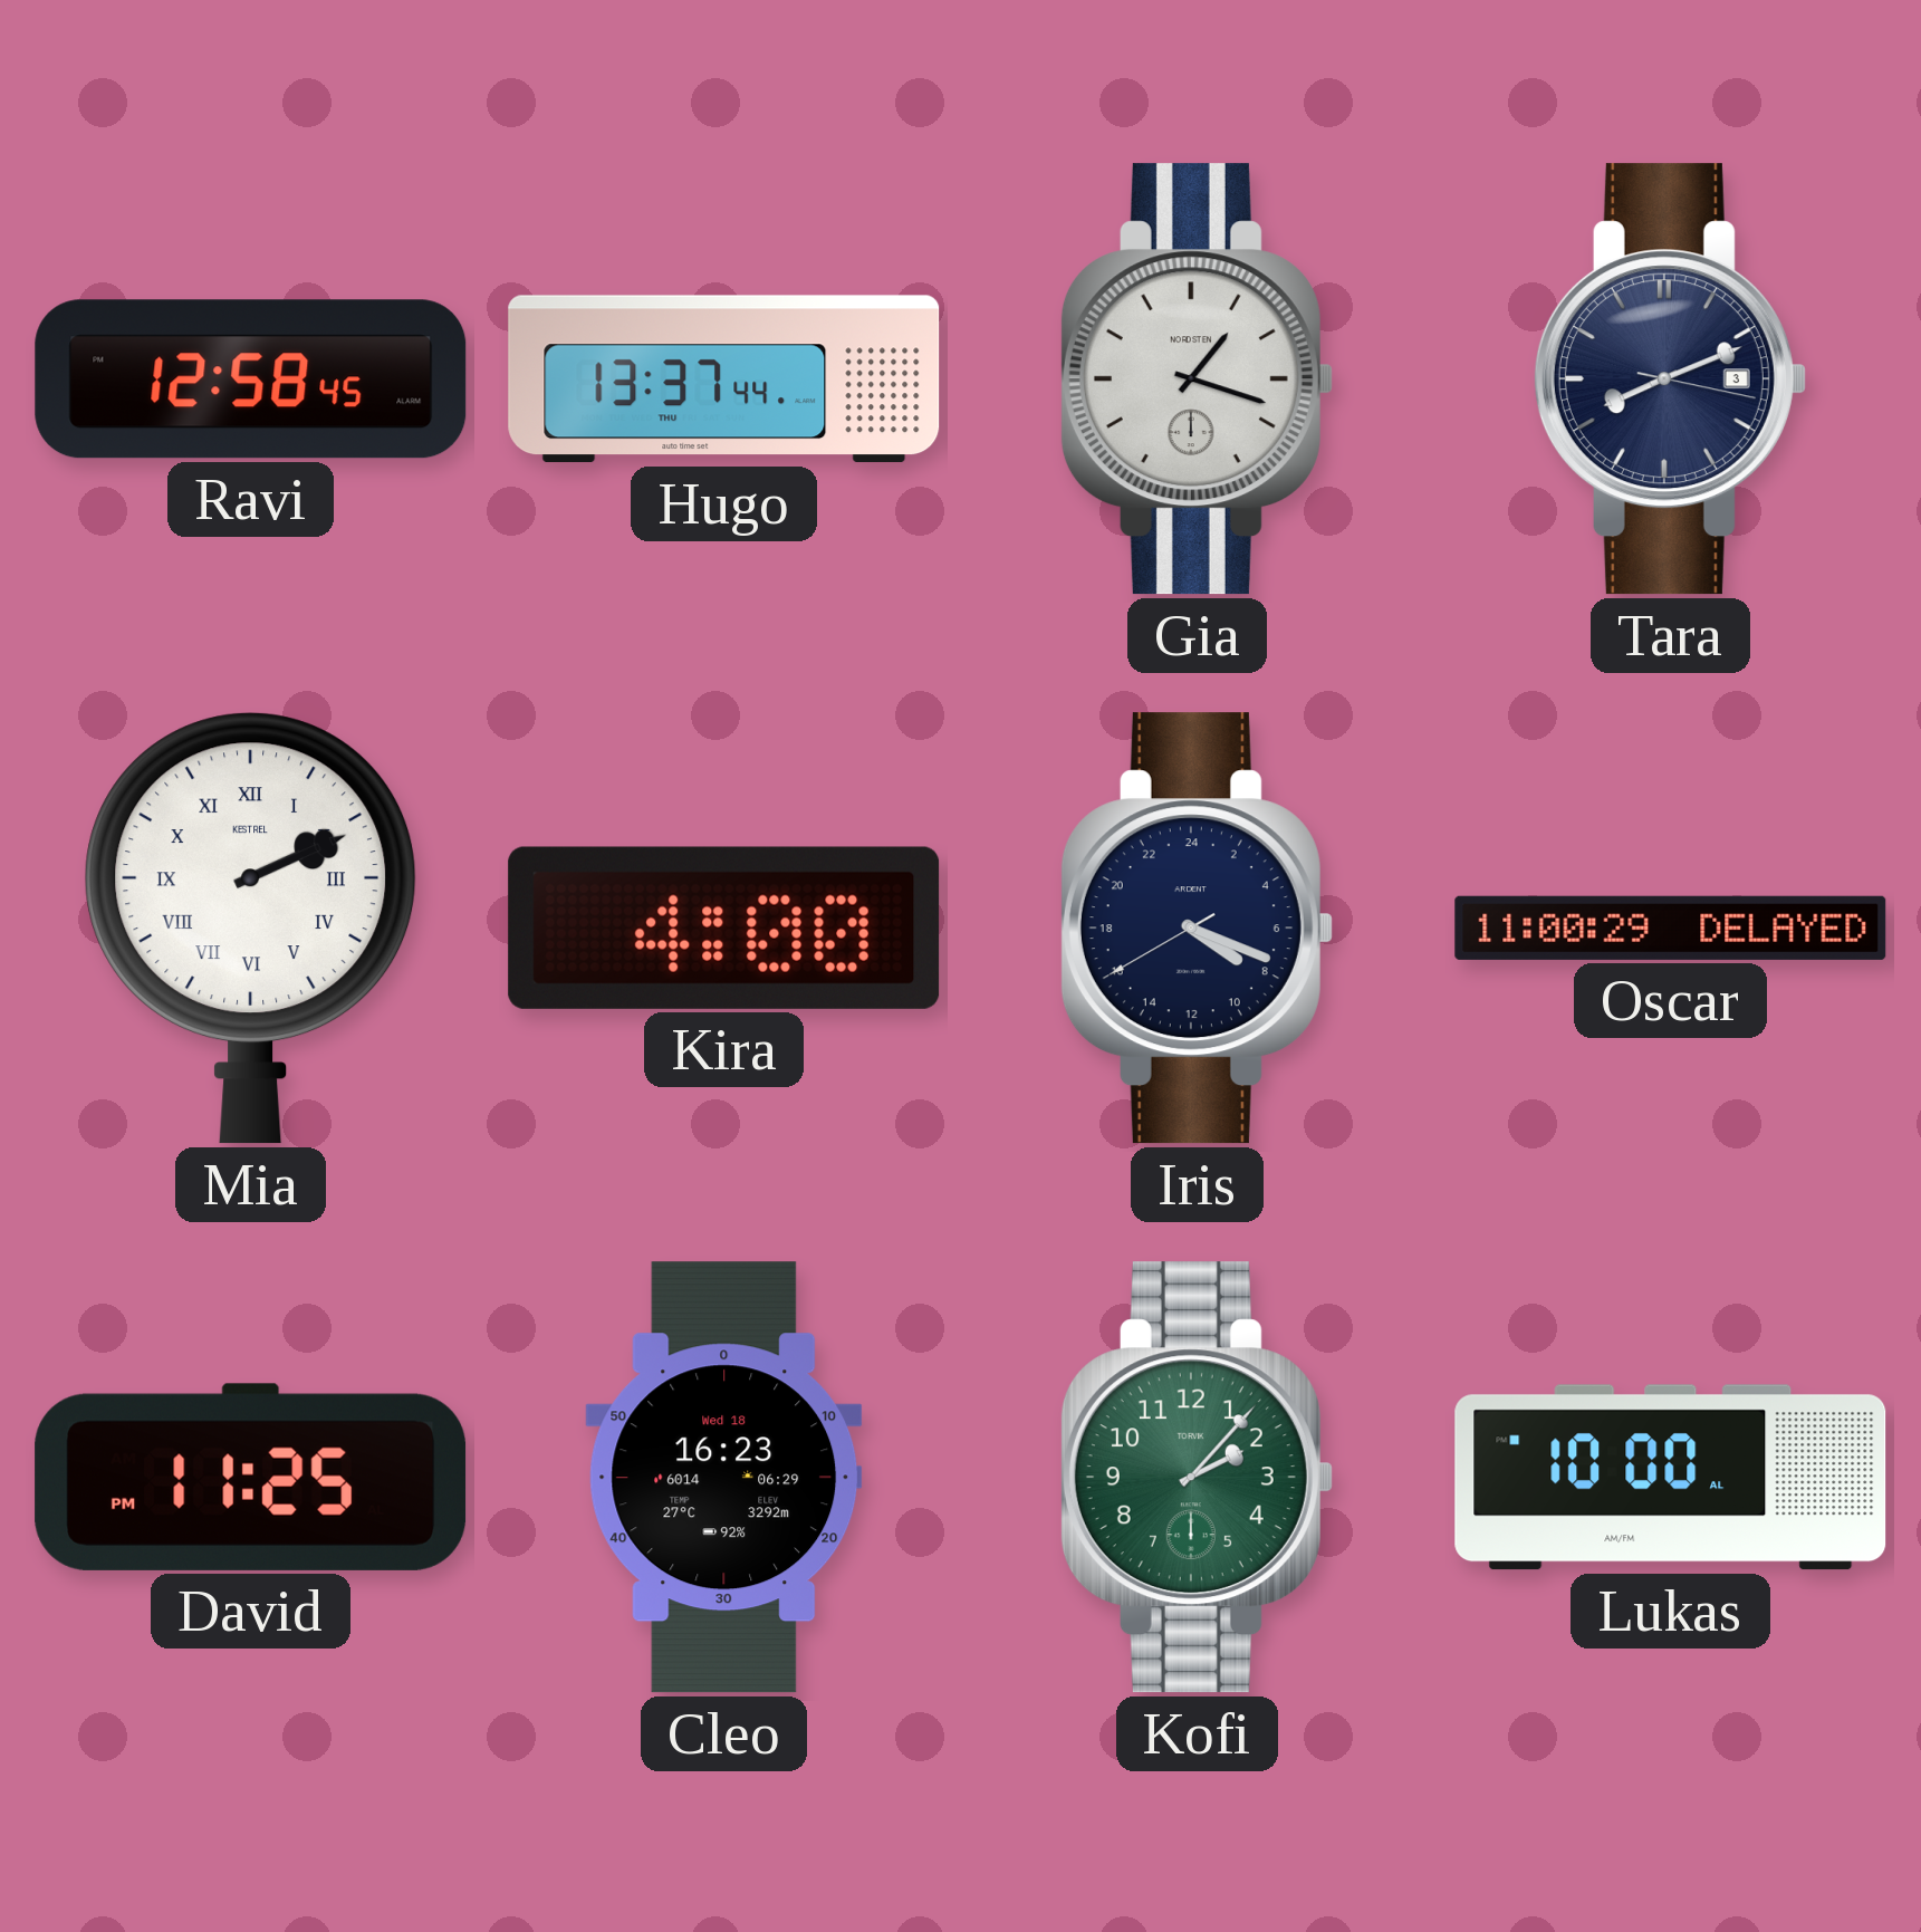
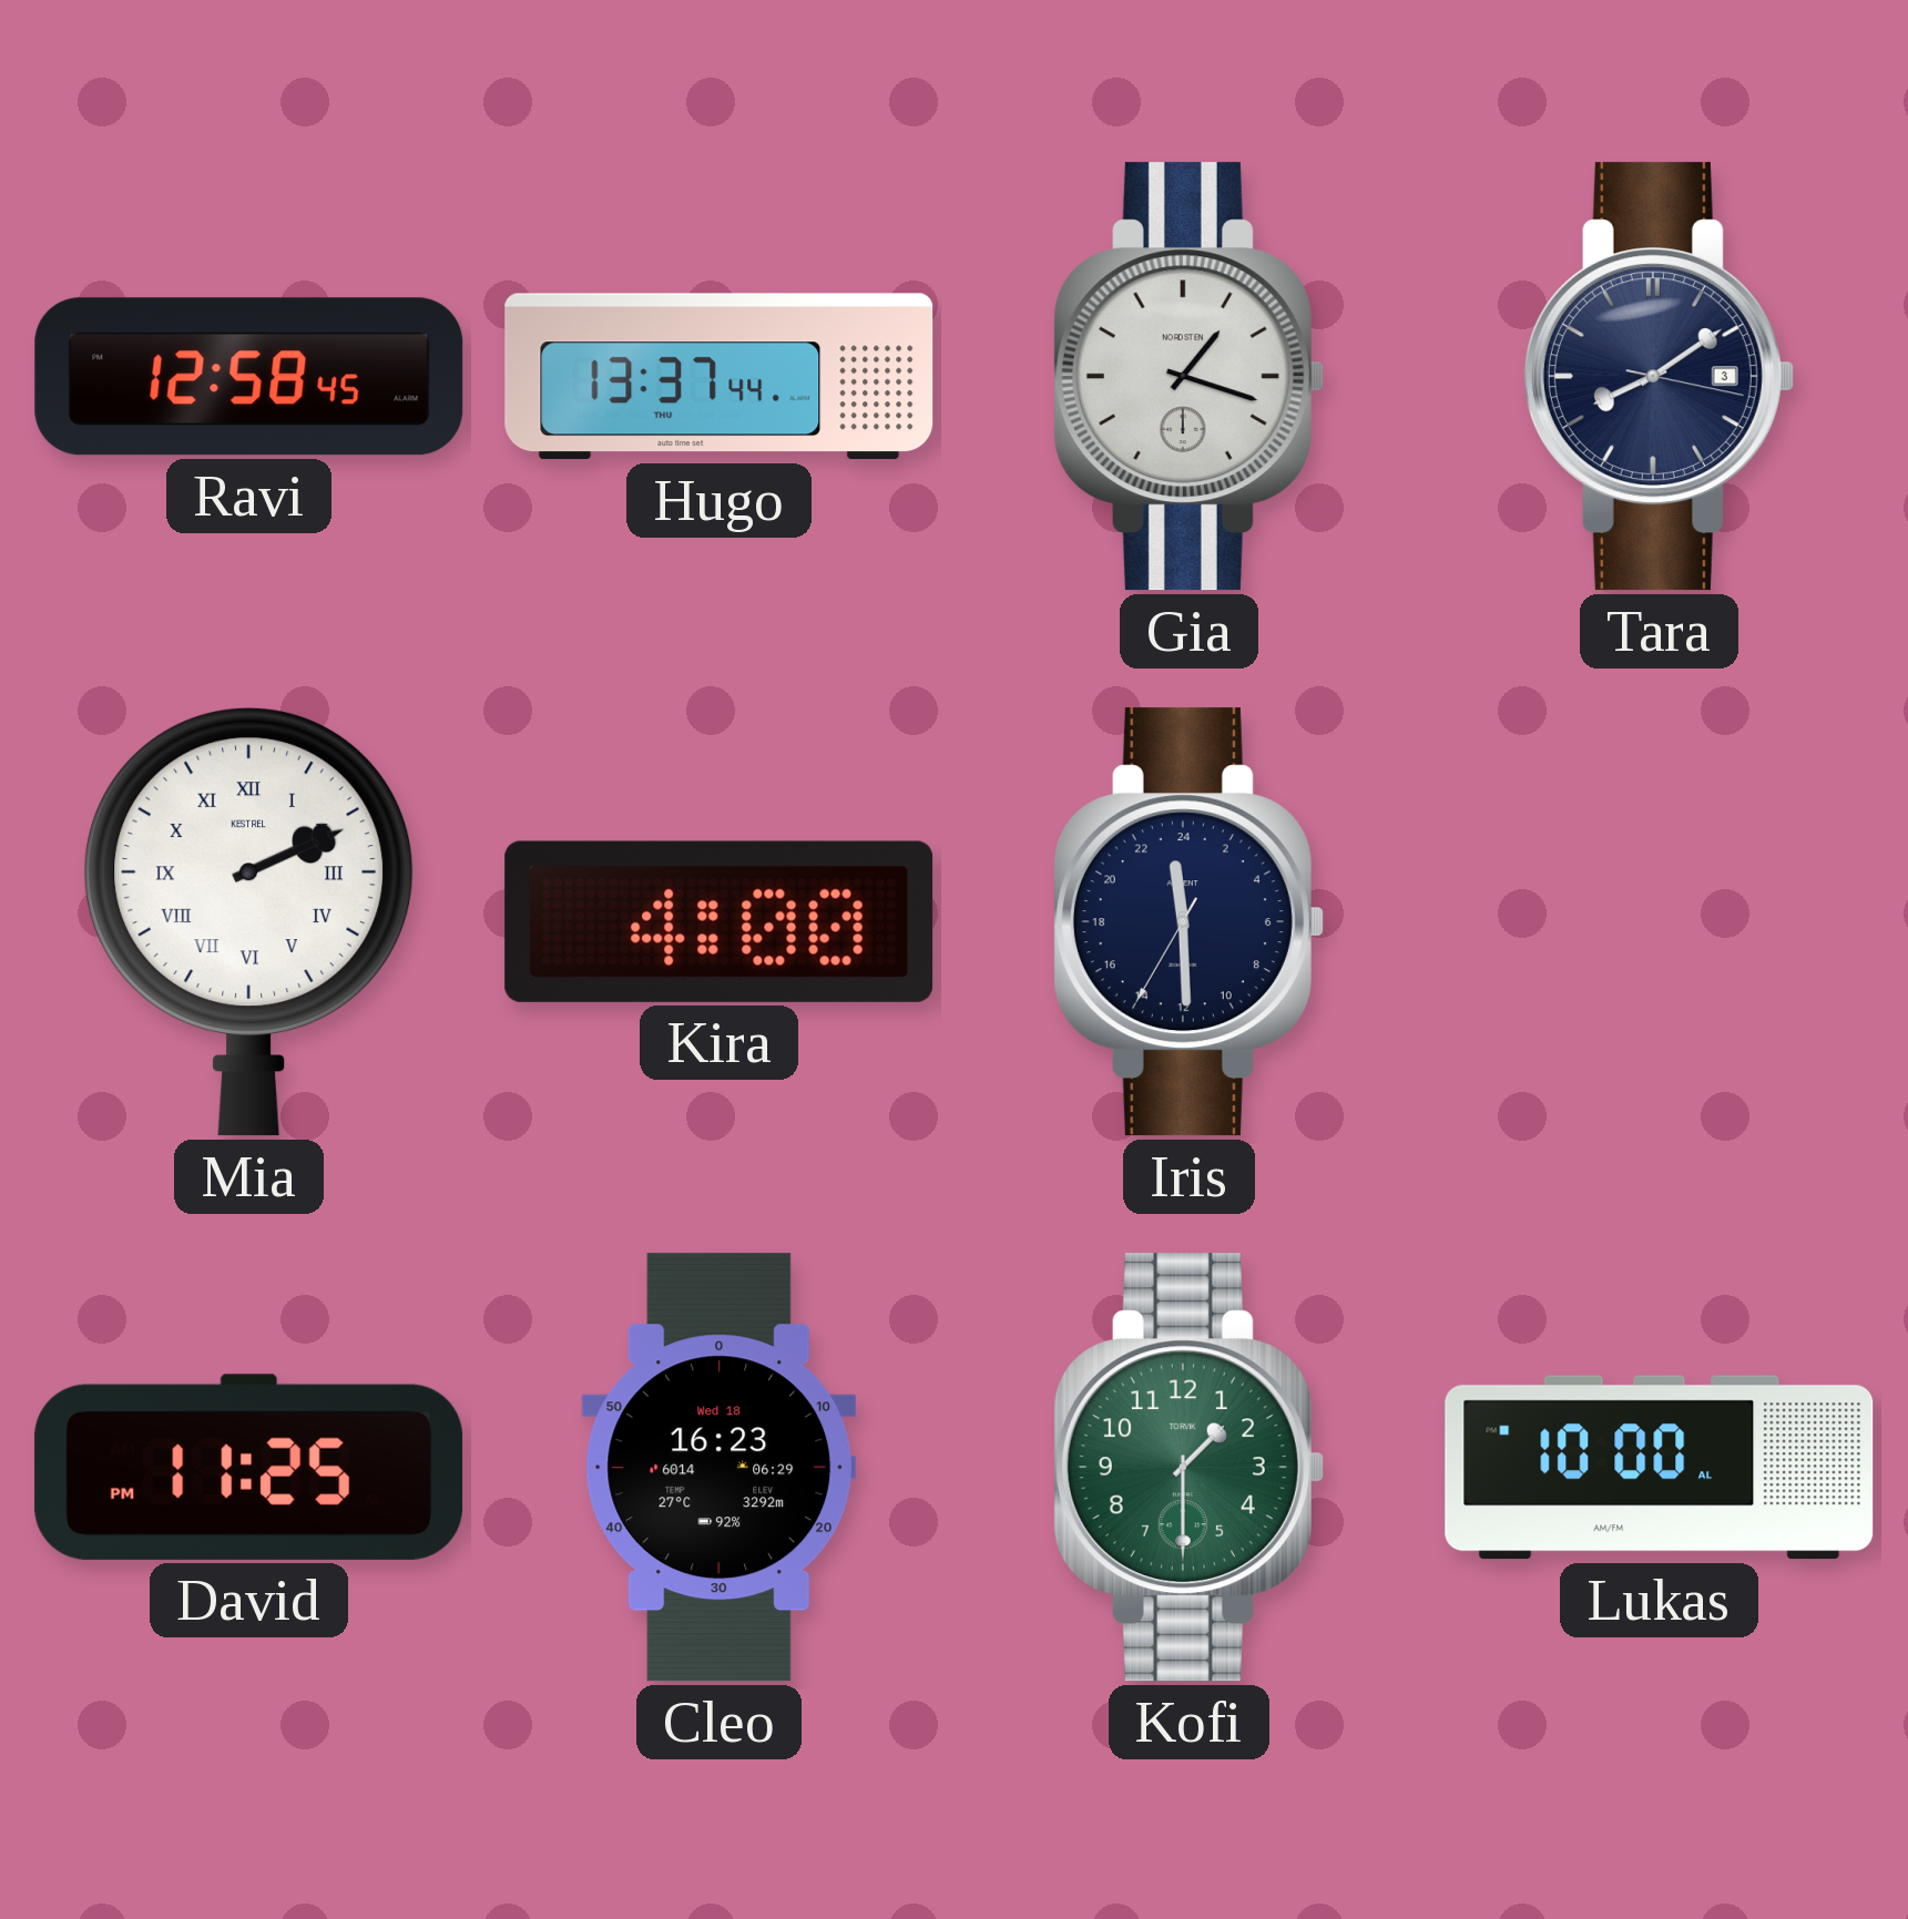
Tara: 8:11 -> 8:09 (1659, 377)
Iris: 8:18 -> 23:29 (1188, 922)
Oscar: 11:00 -> none (1671, 927)
Kofi: 2:07 -> 1:30 (1188, 1468)
